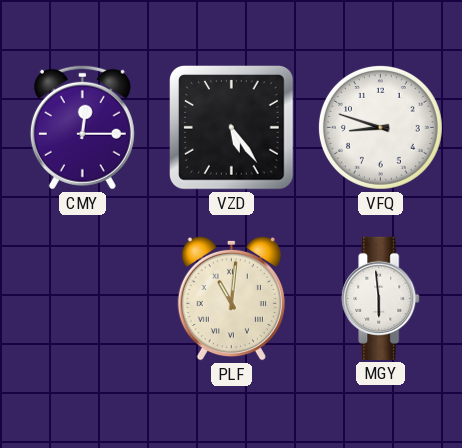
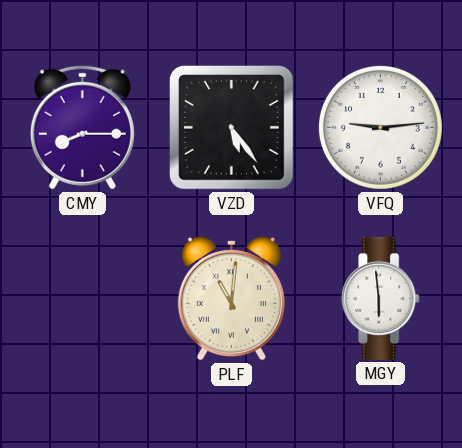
CMY: 12:15 -> 8:15 (82, 127)
VFQ: 8:48 -> 9:14 (380, 127)
